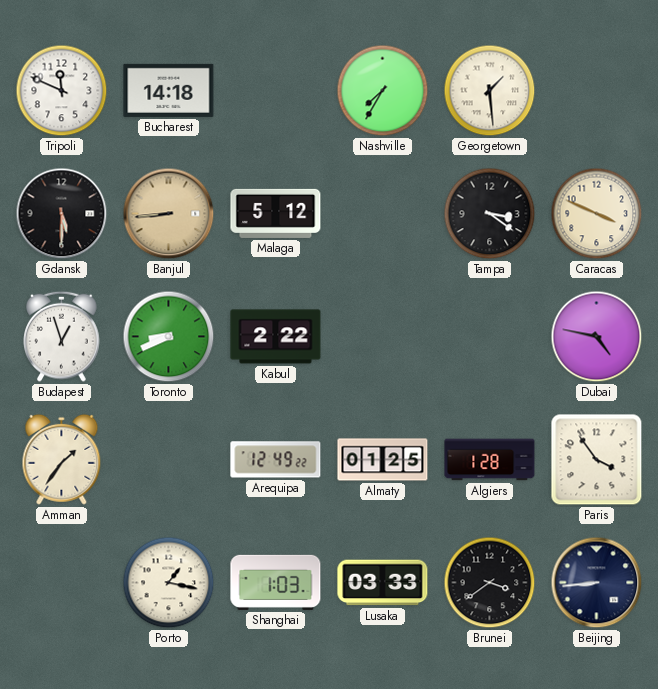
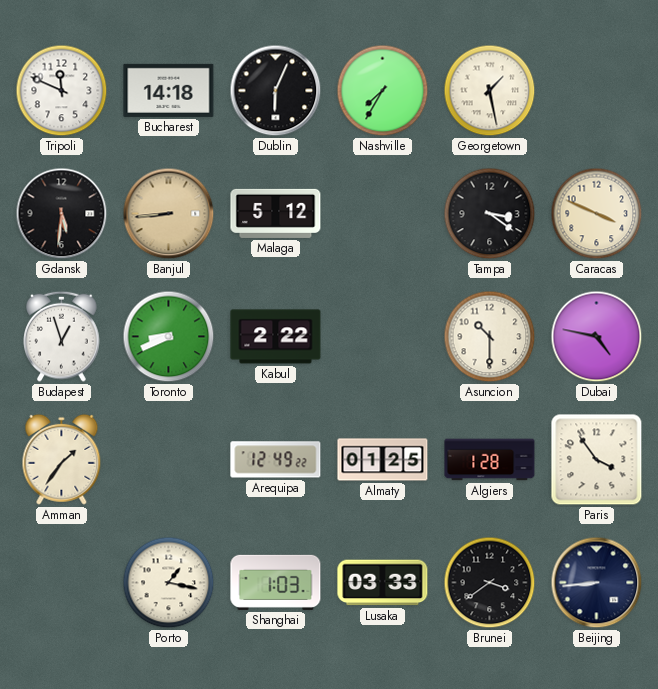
Dublin: none -> 6:04 (276, 91)
Georgetown: 1:29 -> 1:28 (490, 91)
Gdansk: 5:30 -> 5:31 (62, 214)
Asuncion: none -> 10:30 (490, 337)
